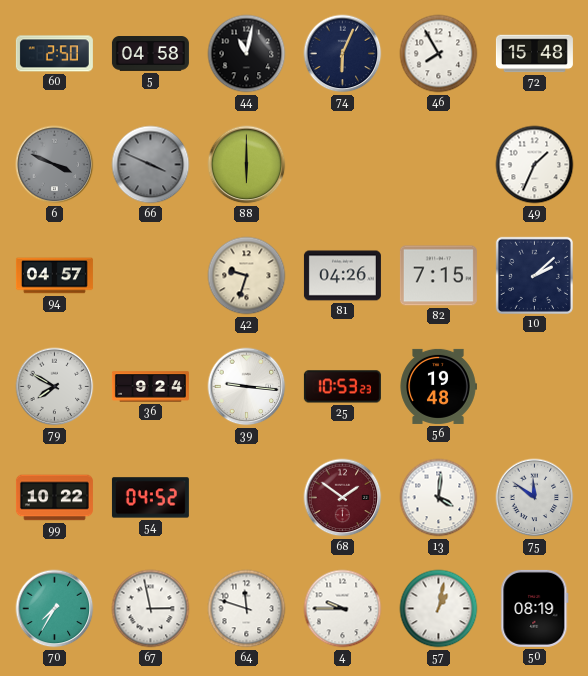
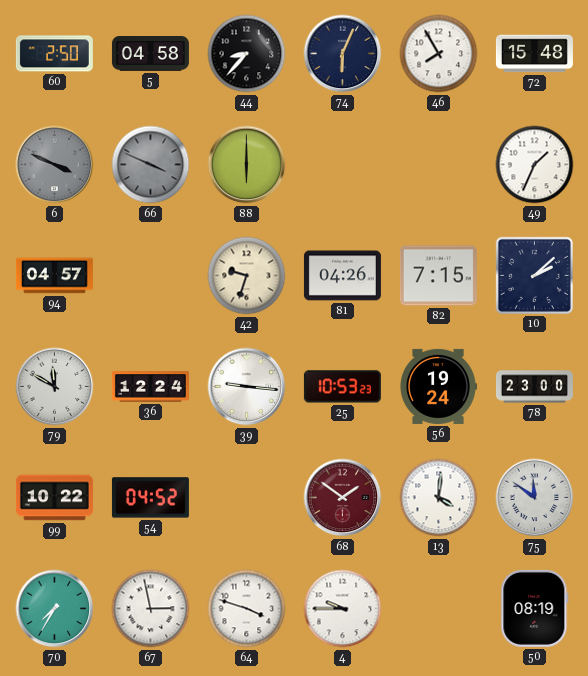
44: 11:02 -> 8:37 (247, 54)
79: 7:50 -> 11:50 (55, 387)
36: 9:24 -> 12:24 (150, 387)
56: 19:48 -> 19:24 (438, 386)
78: none -> 23:00 (534, 387)
64: 11:48 -> 3:48 (247, 609)
57: 1:02 -> none (439, 609)
